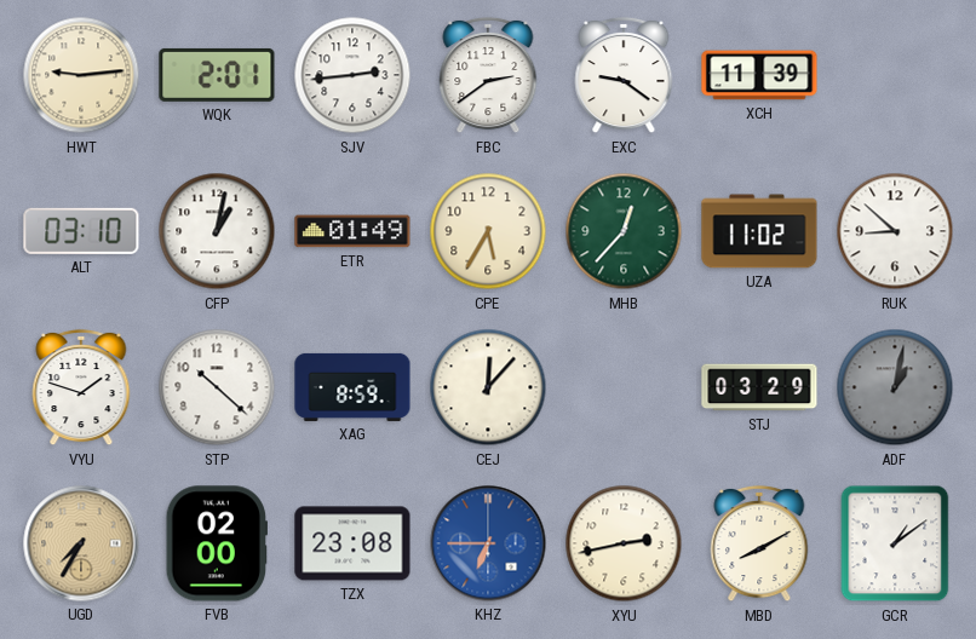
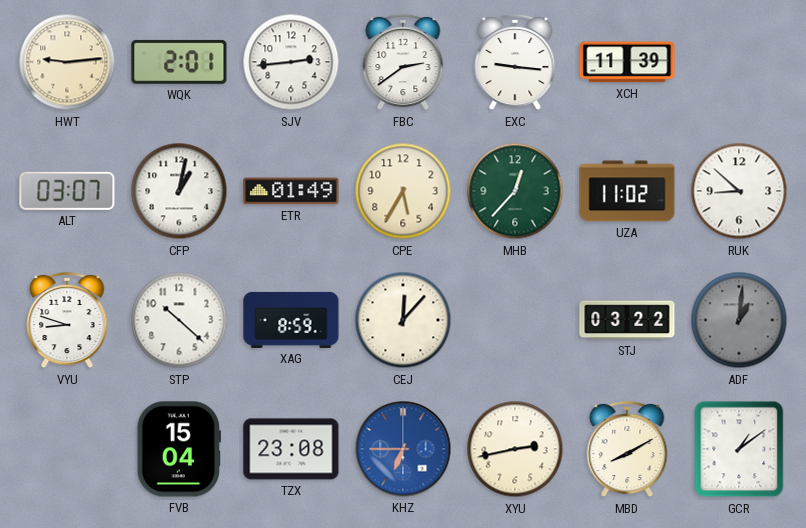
EXC: 9:21 -> 9:16 (515, 62)
ALT: 03:10 -> 03:07 (67, 191)
VYU: 1:48 -> 8:48 (67, 320)
STJ: 03:29 -> 03:22 (627, 320)
ADF: 1:02 -> 1:01 (739, 320)
UGD: 7:35 -> none (81, 543)
FVB: 02:00 -> 15:04 (178, 449)
